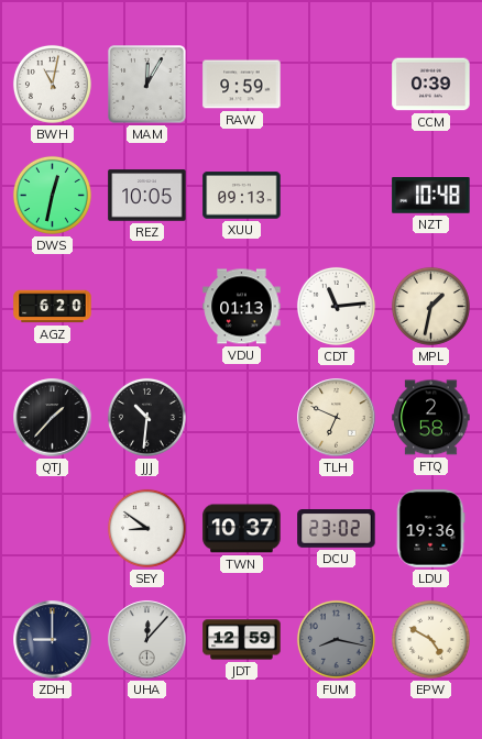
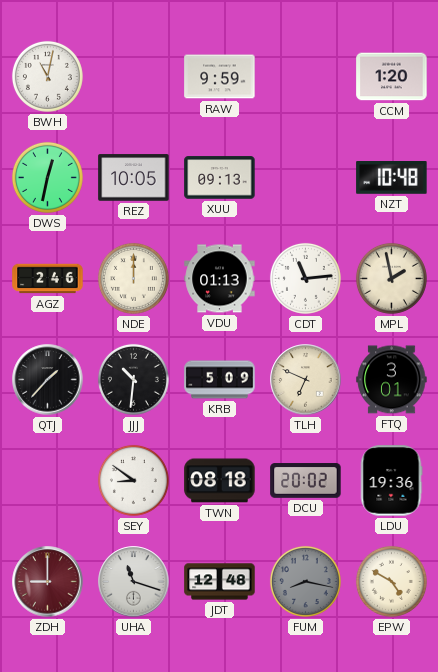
MAM: 12:05 -> none (147, 85)
CCM: 0:39 -> 1:20 (392, 77)
AGZ: 6:20 -> 2:46 (48, 279)
NDE: none -> 12:00 (133, 278)
MPL: 1:32 -> 1:58 (391, 278)
KRB: none -> 5:09 (220, 380)
FTQ: 2:58 -> 3:01 (392, 380)
TWN: 10:37 -> 08:18 (220, 481)
DCU: 23:02 -> 20:02 (306, 481)
ZDH dial: navy -> burgundy (48, 582)
UHA: 12:07 -> 11:18 (134, 582)
JDT: 12:59 -> 12:48 (220, 582)
